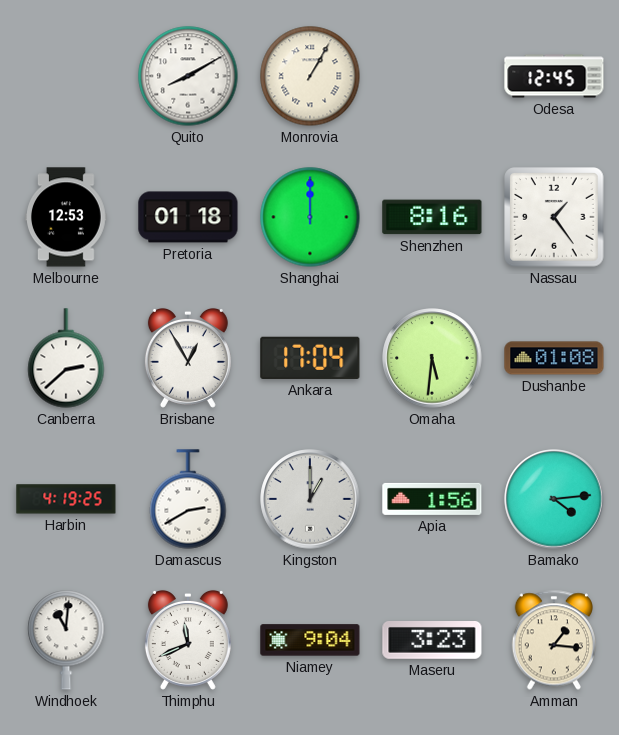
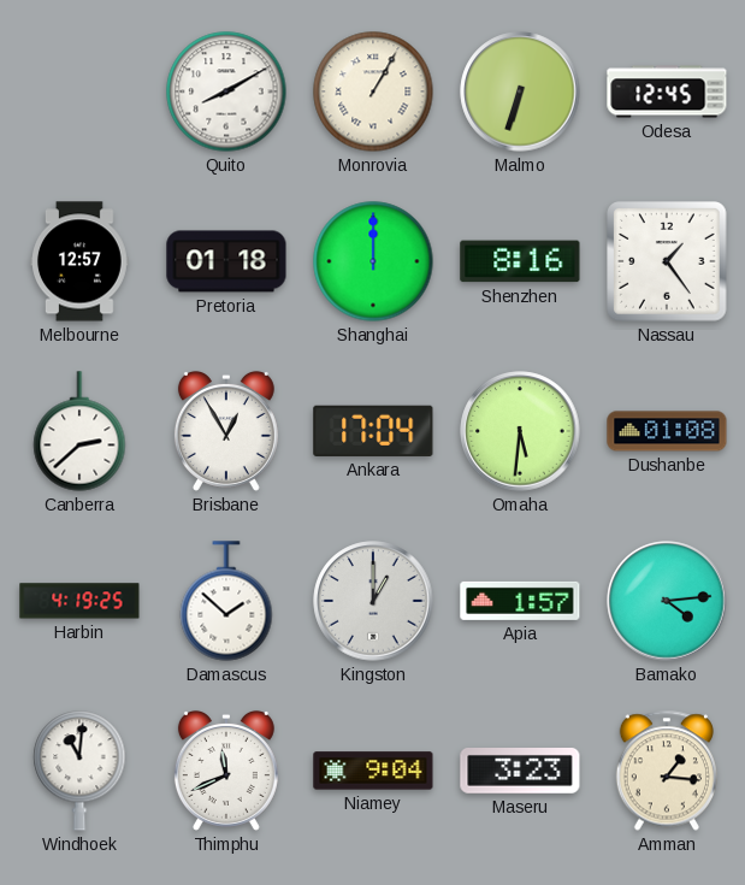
Malmo: none -> 6:33 (520, 92)
Melbourne: 12:53 -> 12:57 (81, 261)
Damascus: 2:40 -> 1:52 (226, 601)
Apia: 1:56 -> 1:57 (520, 601)
